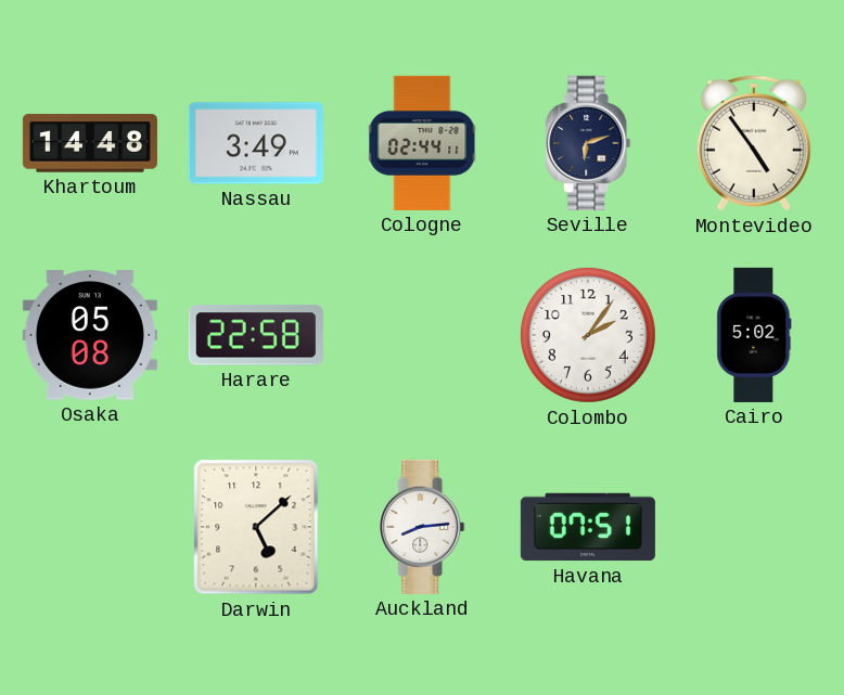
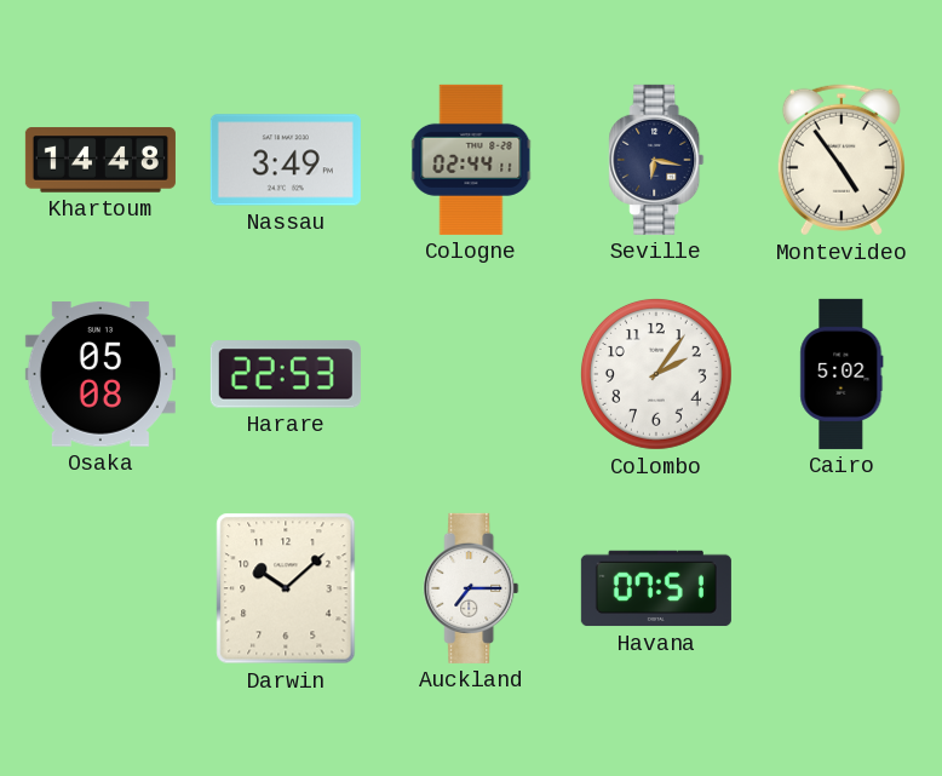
Seville: 6:12 -> 6:17 (656, 160)
Harare: 22:58 -> 22:53 (286, 374)
Darwin: 5:08 -> 10:08 (286, 588)
Auckland: 8:14 -> 7:15 (471, 588)
